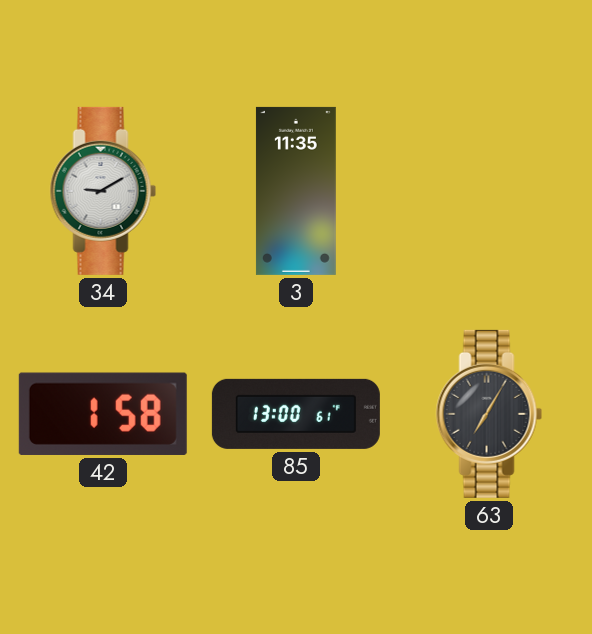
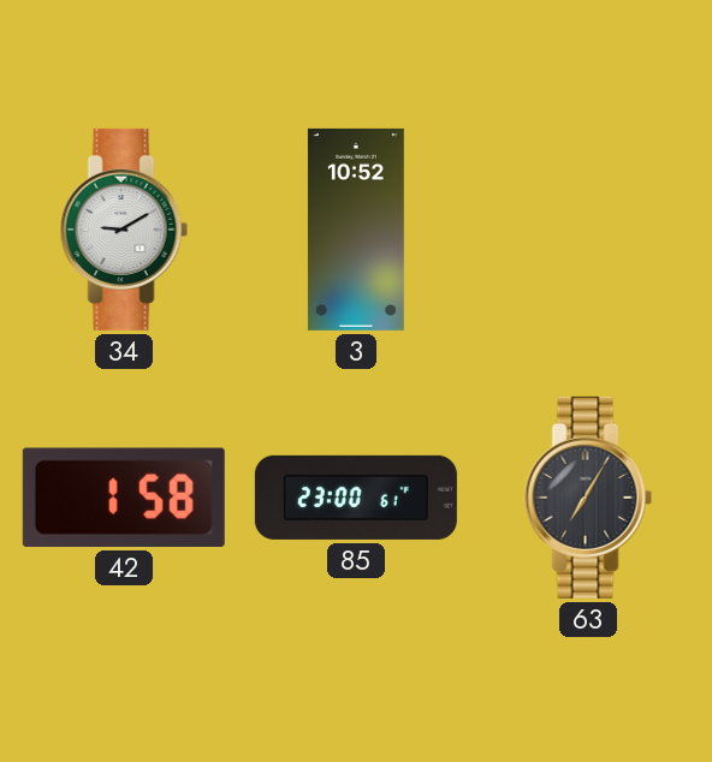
3: 11:35 -> 10:52 (356, 230)
85: 13:00 -> 23:00 (356, 498)
